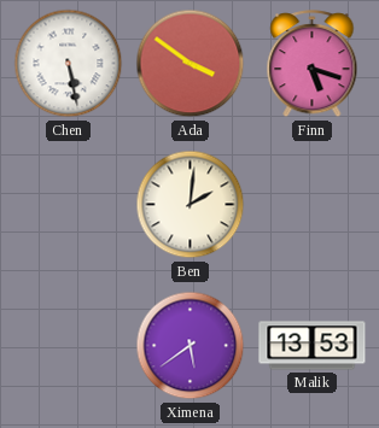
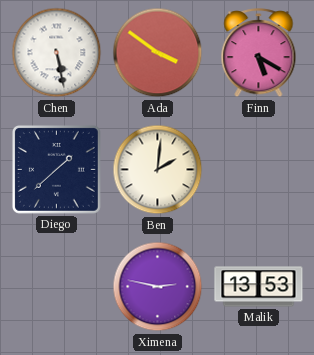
Finn: 5:18 -> 5:20 (259, 53)
Diego: none -> 1:38 (56, 169)
Ximena: 5:39 -> 2:47 (158, 287)
